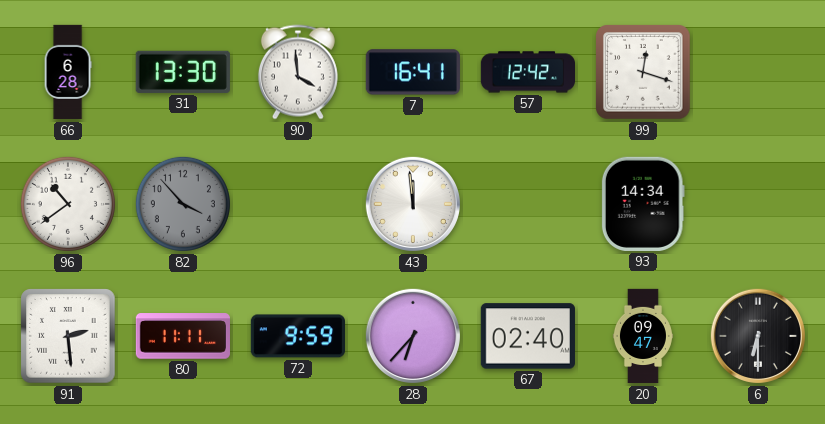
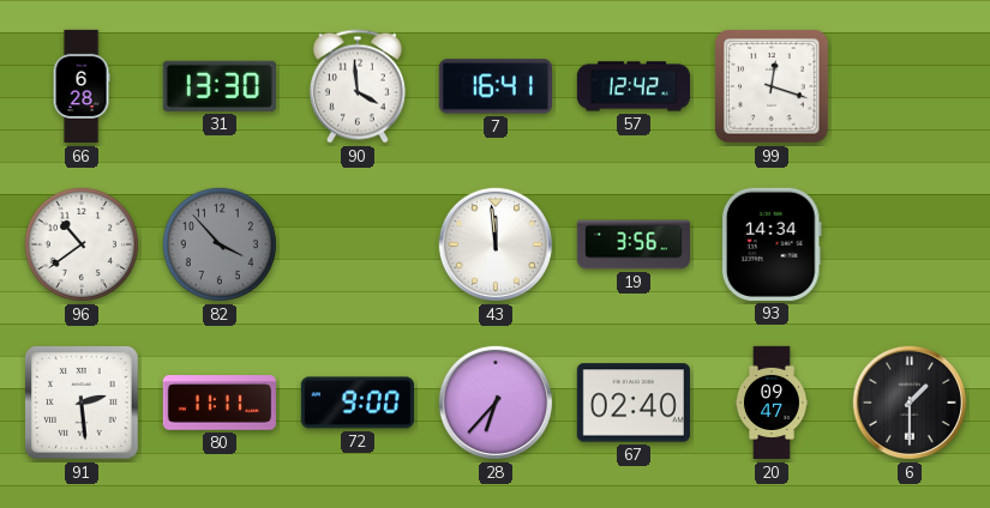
19: none -> 3:56 (632, 244)
72: 9:59 -> 9:00 (356, 403)
6: 6:30 -> 1:30 (910, 403)
